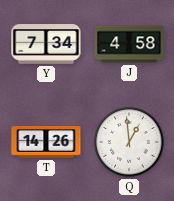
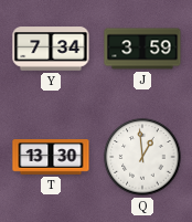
J: 4:58 -> 3:59 (142, 49)
T: 14:26 -> 13:30 (51, 158)
